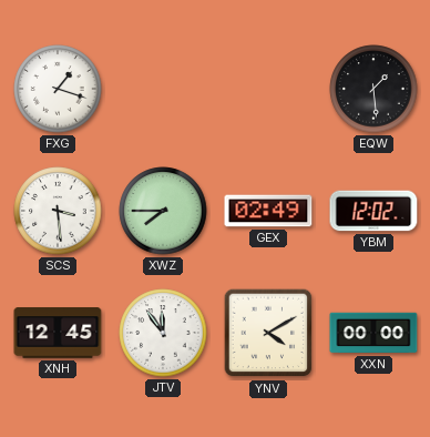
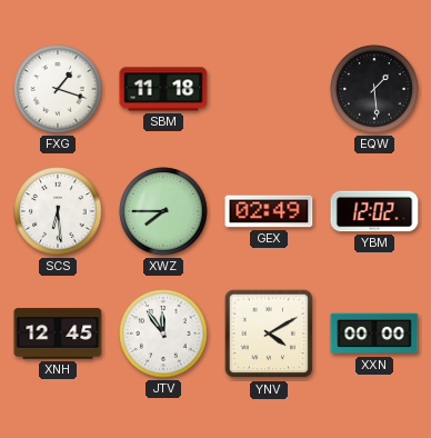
SBM: none -> 11:18 (163, 89)
SCS: 3:29 -> 6:29 (58, 211)
